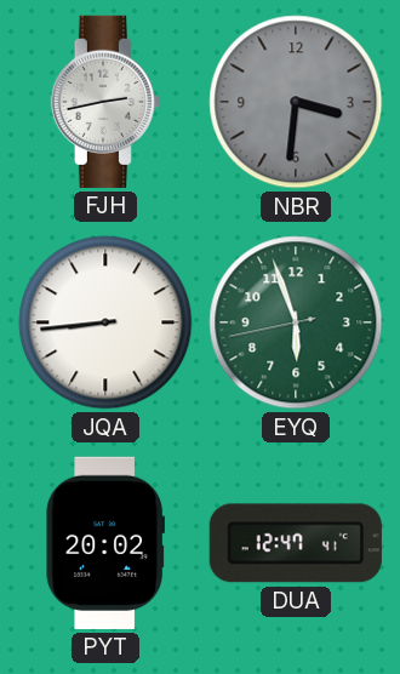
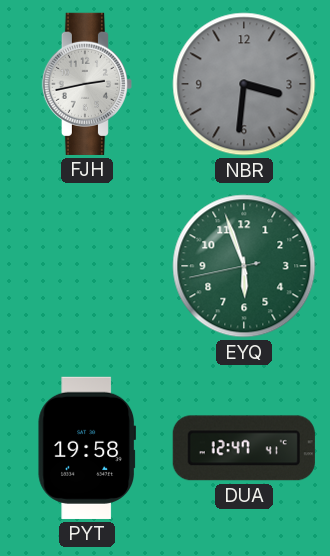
JQA: 8:44 -> none (105, 322)
PYT: 20:02 -> 19:58 (86, 448)
